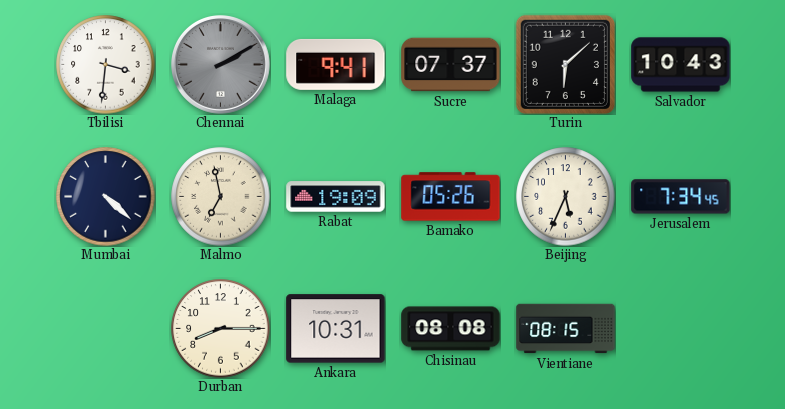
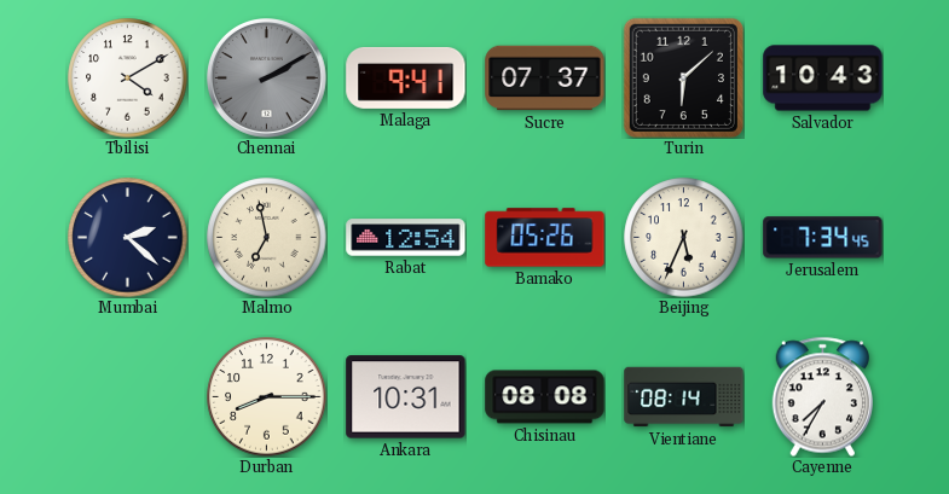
Tbilisi: 3:31 -> 4:10 (128, 79)
Mumbai: 4:22 -> 2:22 (128, 238)
Rabat: 19:09 -> 12:54 (406, 238)
Vientiane: 08:15 -> 08:14 (684, 397)
Cayenne: none -> 7:35 (822, 396)
